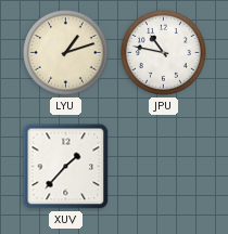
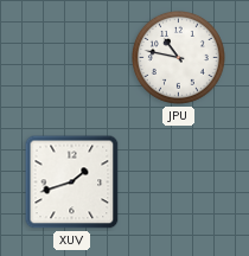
LYU: 1:12 -> none (65, 52)
XUV: 1:37 -> 1:42 (72, 183)
